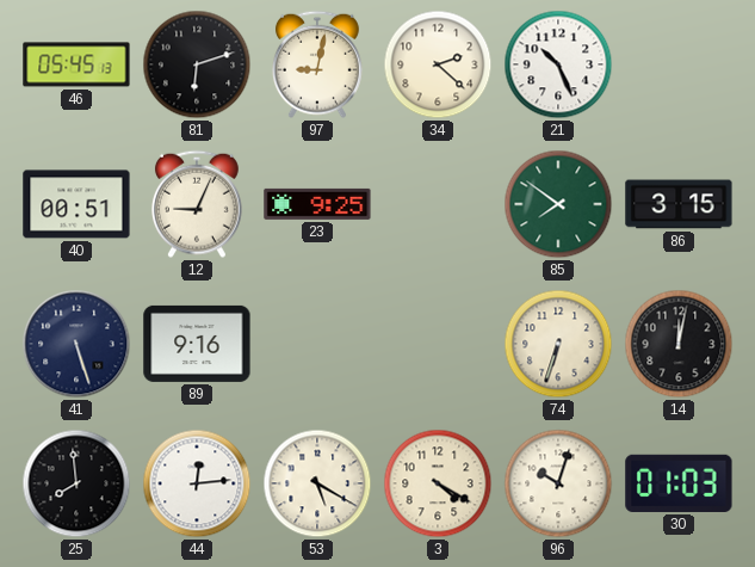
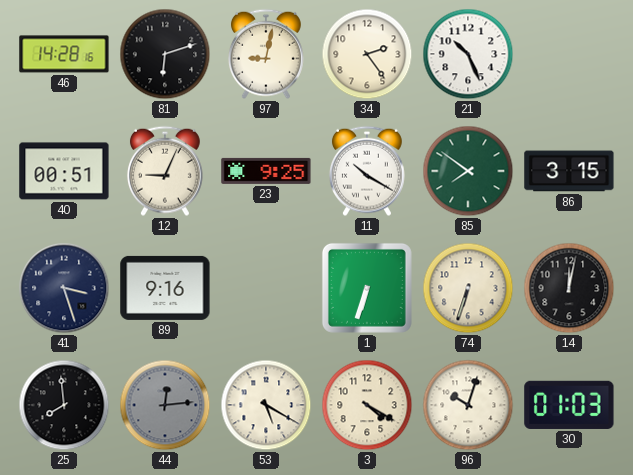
46: 05:45 -> 14:28 (64, 54)
34: 2:22 -> 2:24 (367, 54)
11: none -> 10:20 (367, 171)
41: 5:27 -> 3:27 (64, 288)
1: none -> 6:33 (367, 288)
44 dial: white -> grey (165, 405)
